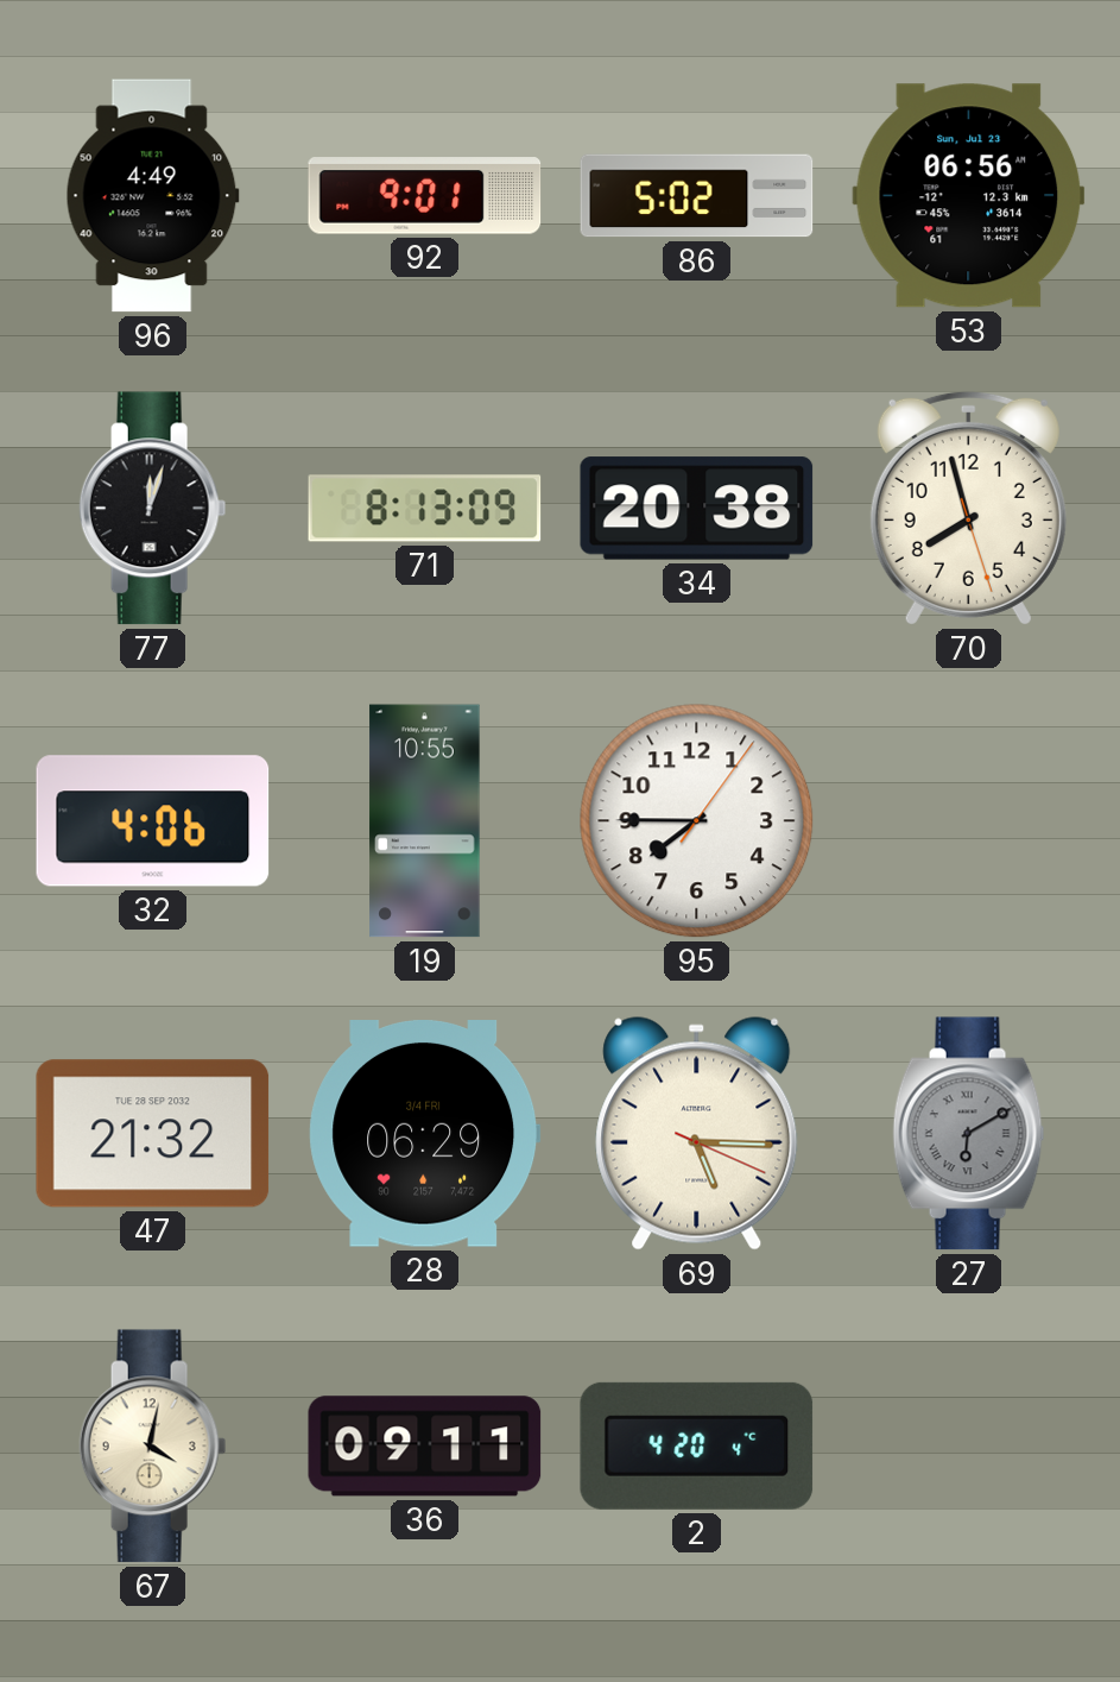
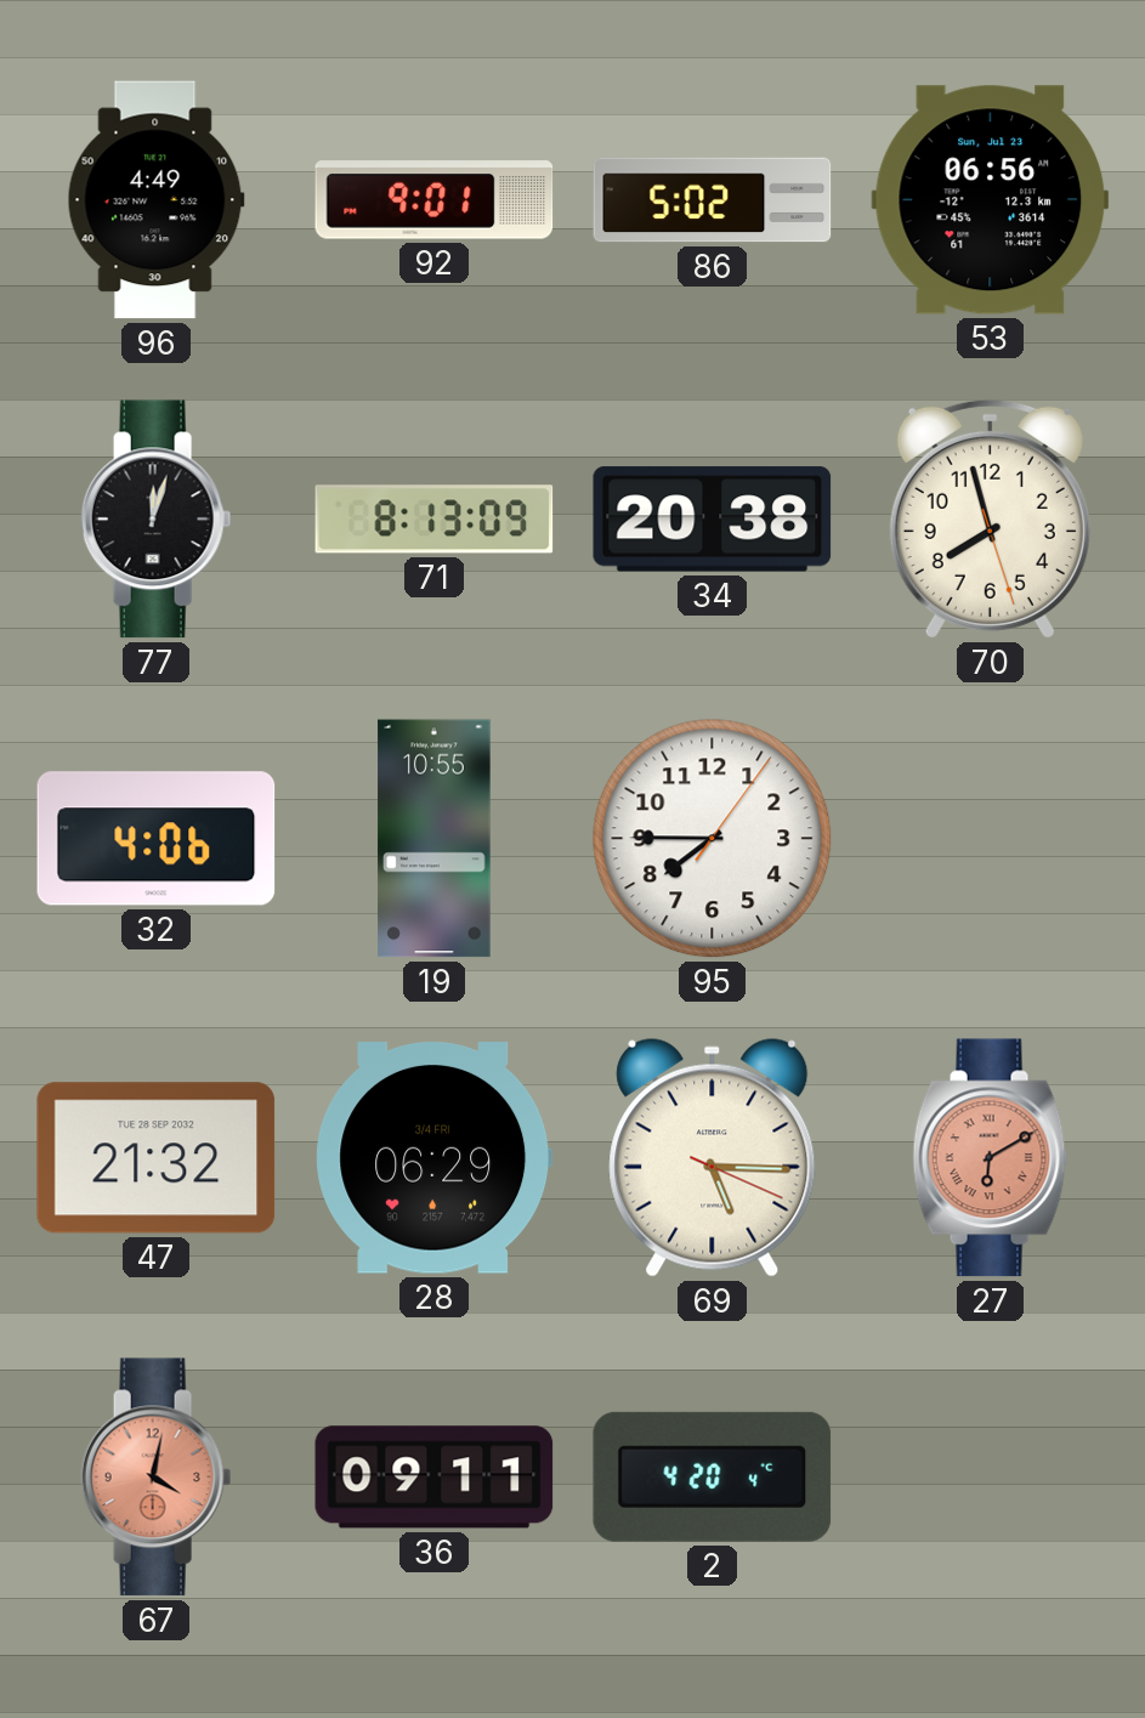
27 dial: grey -> salmon (991, 1158)
67 dial: cream -> salmon (157, 1478)
